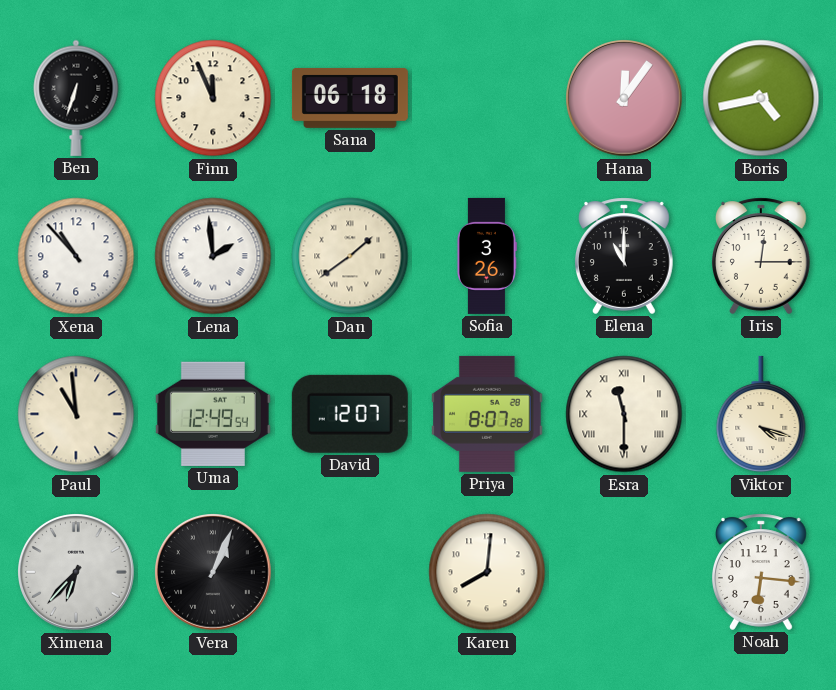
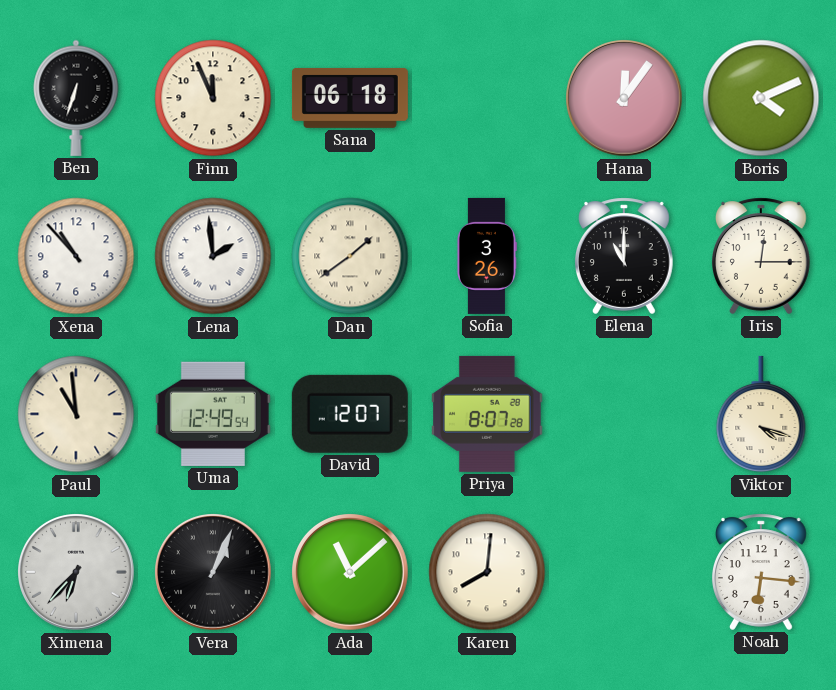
Boris: 4:43 -> 4:11 (761, 98)
Esra: 11:30 -> none (624, 414)
Ada: none -> 11:08 (351, 573)
